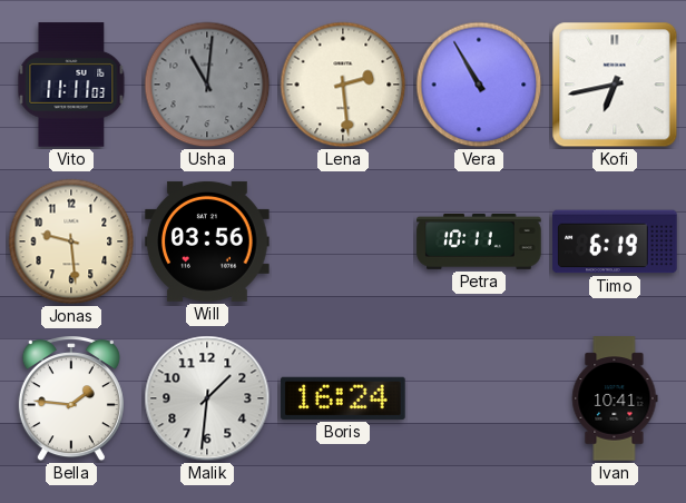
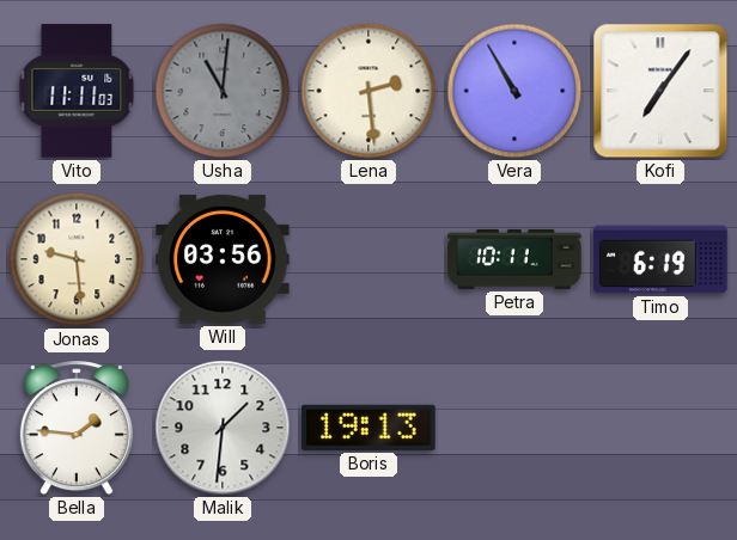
Kofi: 6:43 -> 7:06 (660, 91)
Boris: 16:24 -> 19:13 (368, 428)
Ivan: 10:41 -> none (615, 398)
